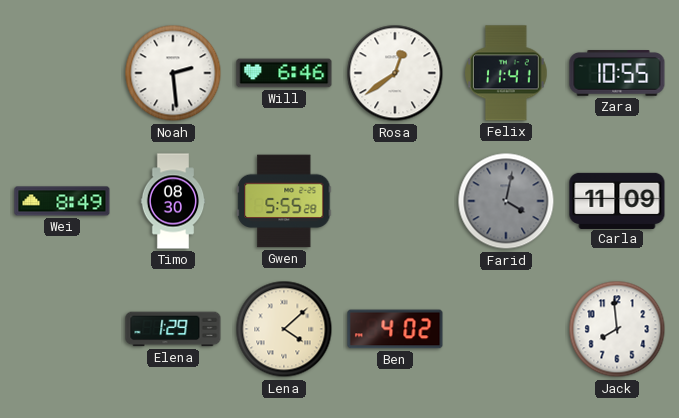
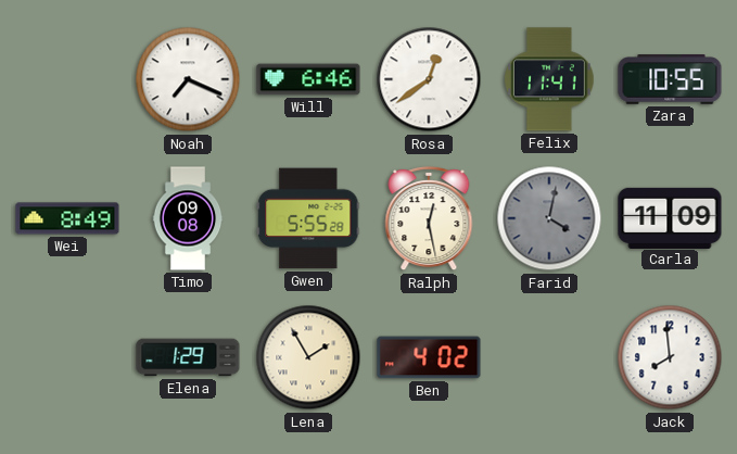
Noah: 2:29 -> 7:19 (188, 79)
Timo: 08:30 -> 09:08 (188, 218)
Ralph: none -> 12:28 (429, 218)
Lena: 4:08 -> 1:55 (308, 357)
